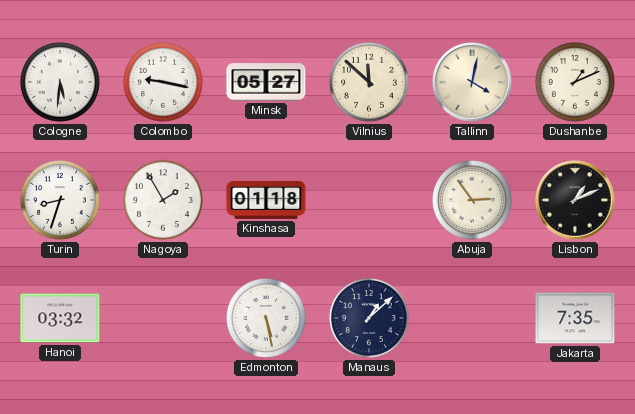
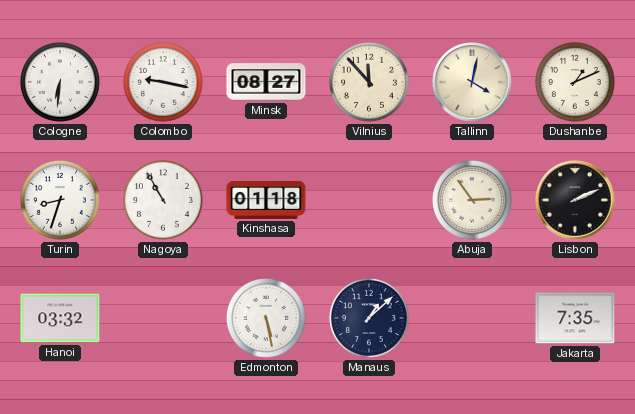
Cologne: 5:31 -> 6:31 (60, 82)
Minsk: 05:27 -> 08:27 (266, 82)
Vilnius: 11:52 -> 11:53 (369, 82)
Nagoya: 1:55 -> 10:55 (163, 200)
Lisbon: 1:11 -> 2:11 (575, 200)
